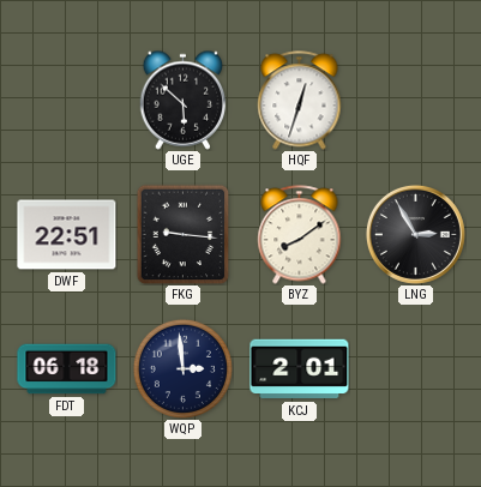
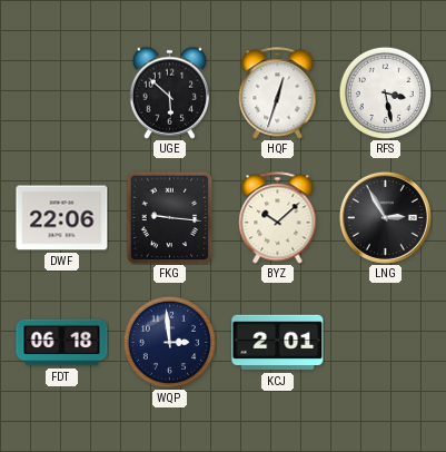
RFS: none -> 3:28 (385, 92)
DWF: 22:51 -> 22:06 (62, 218)
BYZ: 8:09 -> 10:08 (278, 218)
